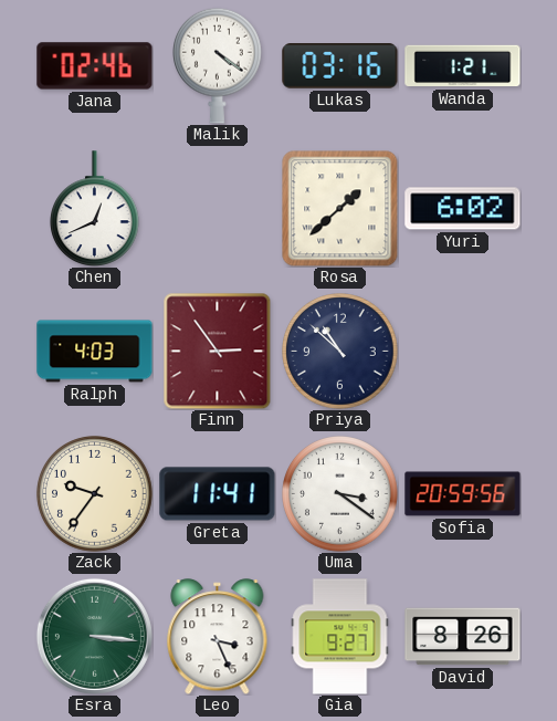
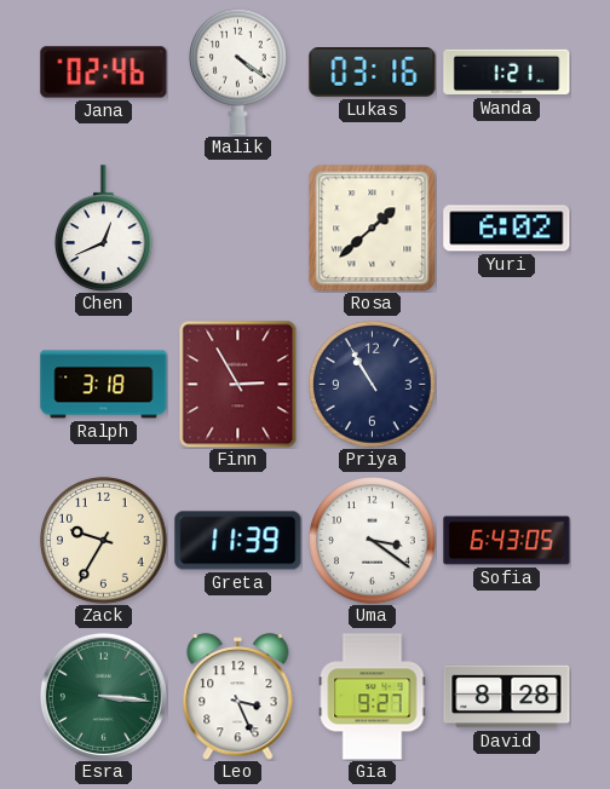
Ralph: 4:03 -> 3:18 (104, 385)
Finn: 2:54 -> 2:55 (238, 384)
Priya: 10:52 -> 10:55 (373, 385)
Zack: 9:36 -> 9:35 (104, 541)
Greta: 11:41 -> 11:39 (238, 541)
Sofia: 20:59 -> 6:43 (507, 541)
David: 8:26 -> 8:28 (507, 697)
